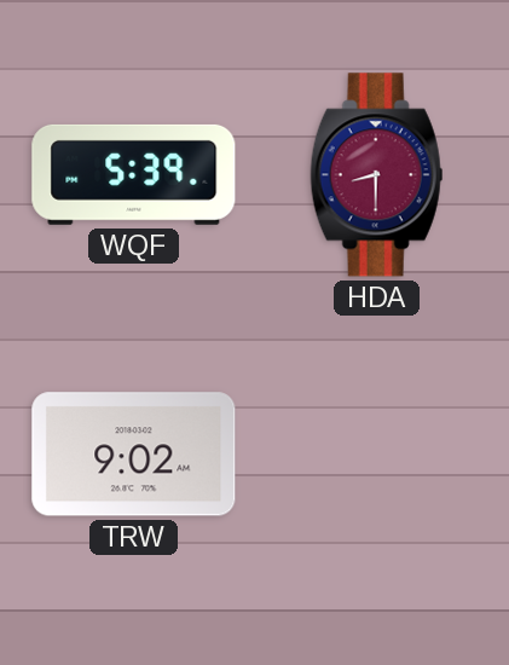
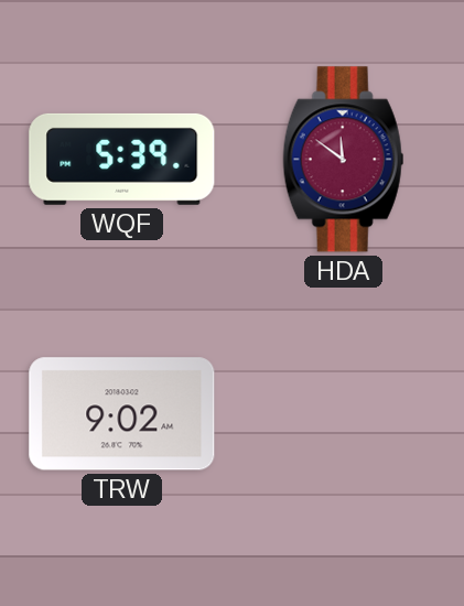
HDA: 8:30 -> 11:51 (344, 160)
